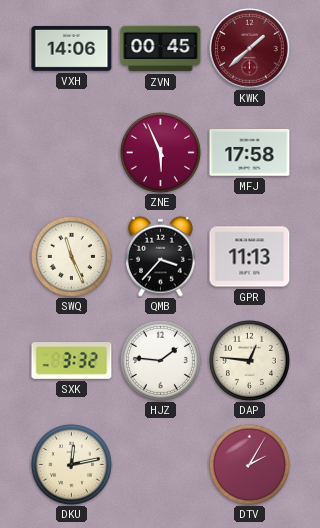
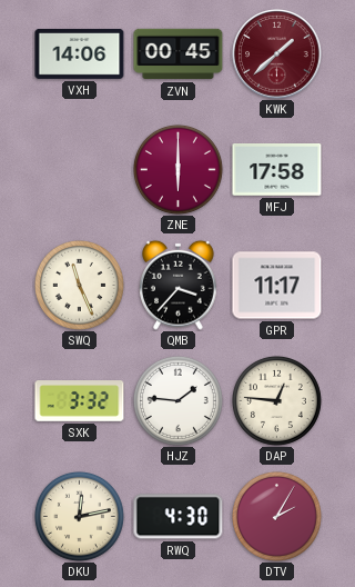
ZNE: 5:56 -> 6:00 (177, 169)
GPR: 11:13 -> 11:17 (277, 286)
RWQ: none -> 4:30 (179, 517)
